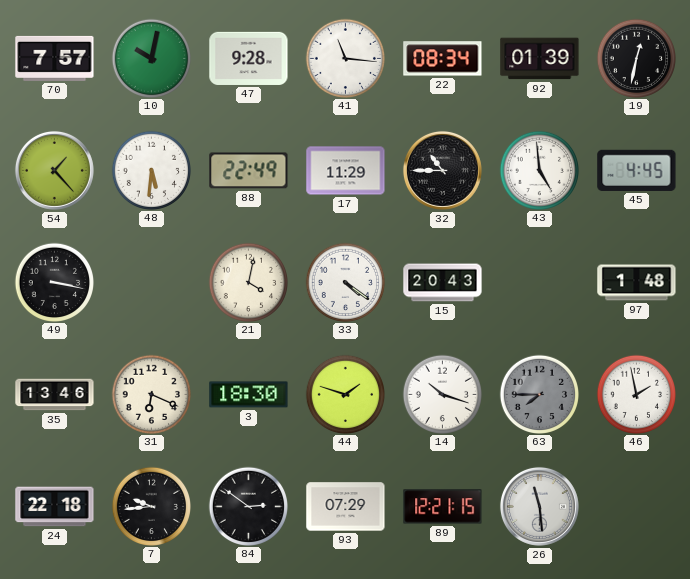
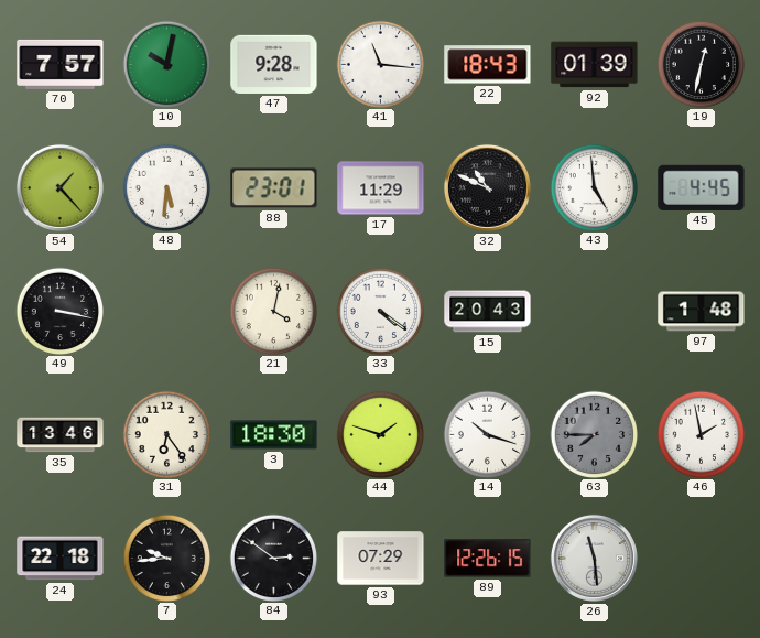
22: 08:34 -> 18:43 (488, 65)
88: 22:49 -> 23:01 (274, 188)
32: 10:45 -> 10:49 (487, 187)
31: 6:19 -> 6:24 (166, 434)
89: 12:21 -> 12:26 (488, 559)
